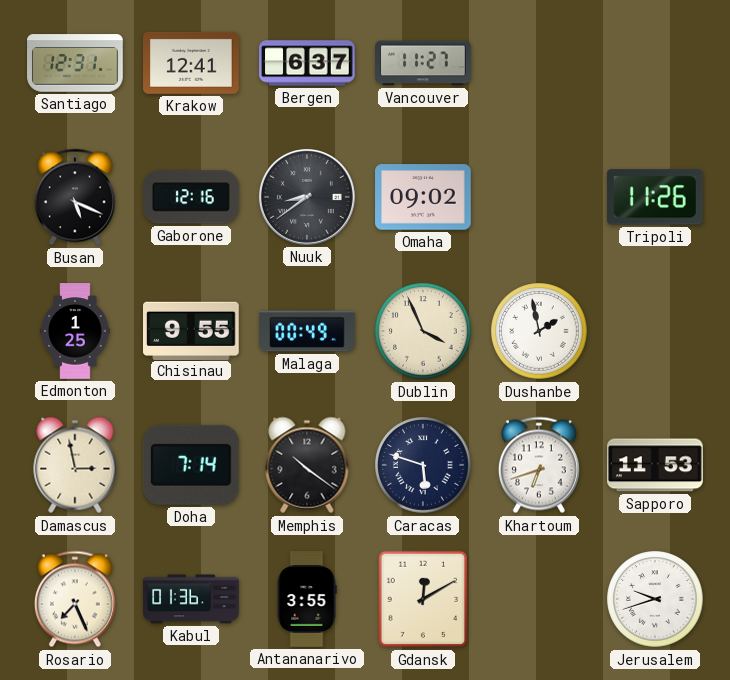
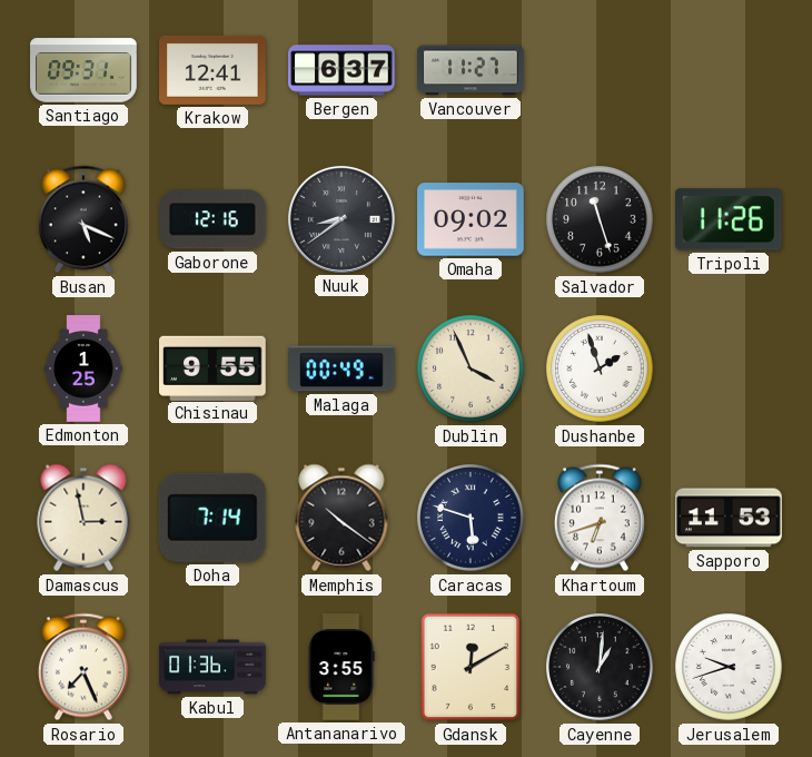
Santiago: 12:31 -> 09:31 (83, 70)
Salvador: none -> 11:27 (600, 219)
Dushanbe: 1:58 -> 1:57 (600, 368)
Cayenne: none -> 1:01 (600, 667)
